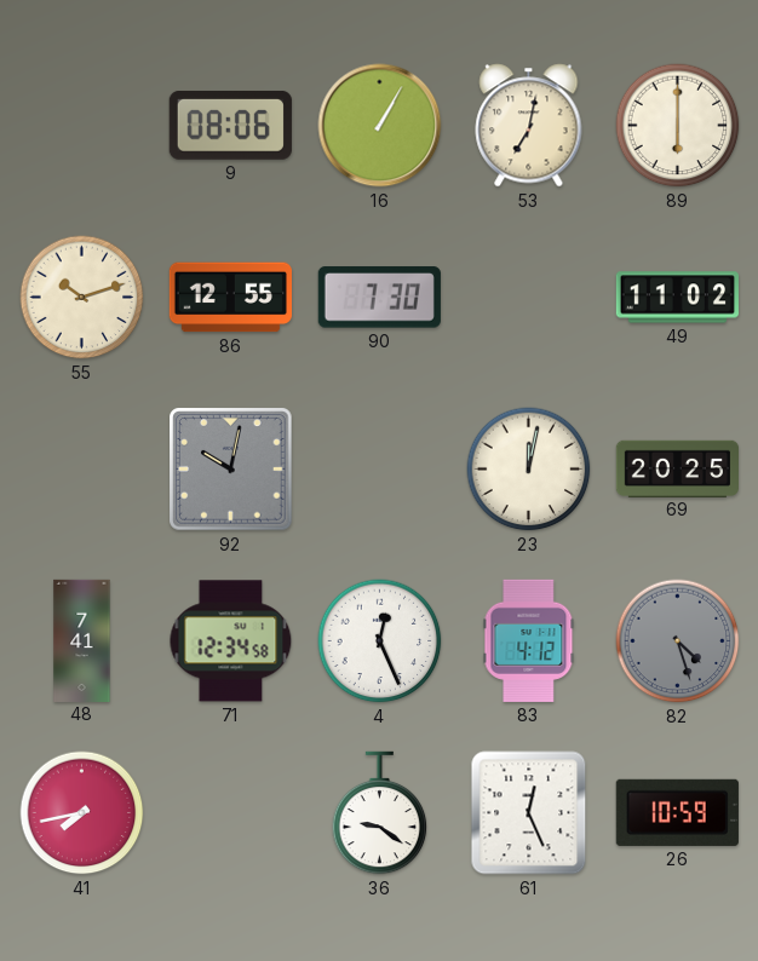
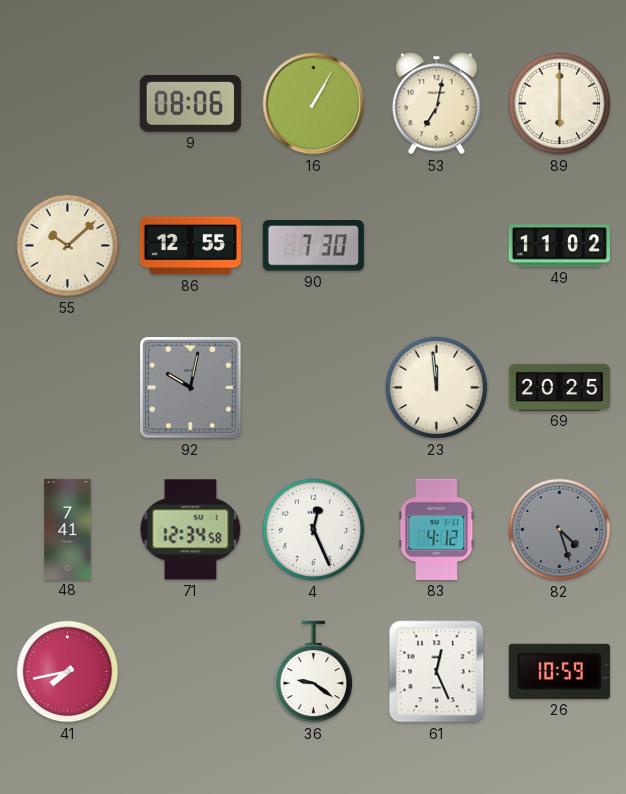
55: 10:12 -> 10:08 (68, 246)
23: 12:02 -> 11:59 (437, 388)
